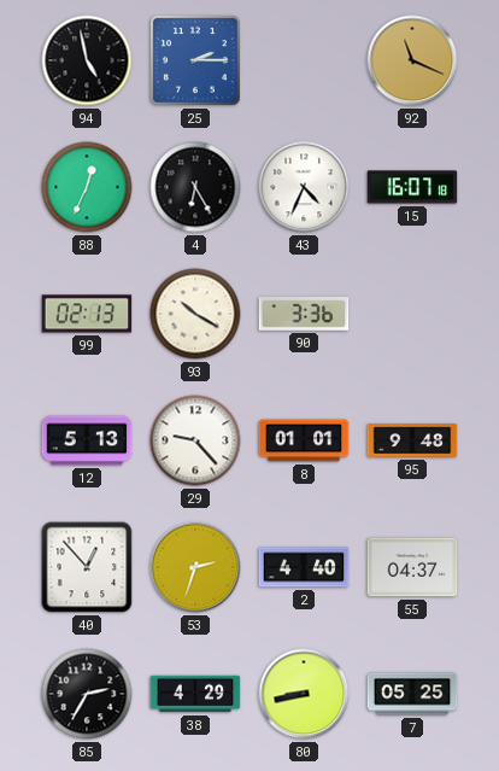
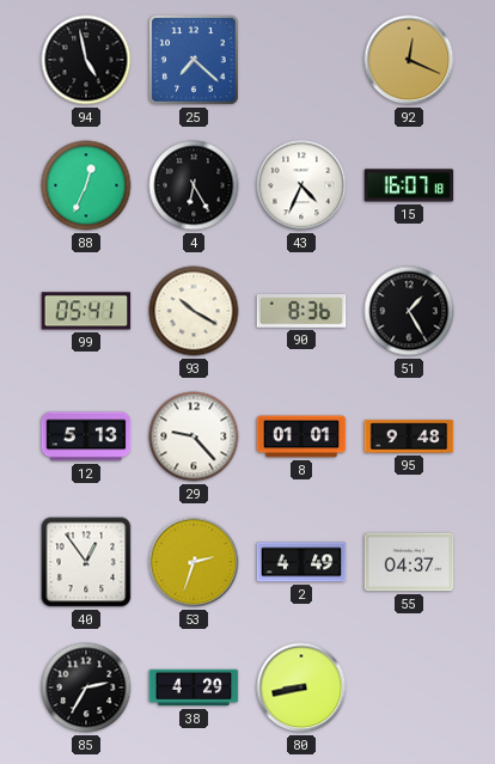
25: 2:15 -> 7:22 (194, 60)
92: 11:19 -> 12:19 (409, 60)
99: 02:13 -> 05:41 (86, 311)
90: 3:36 -> 8:36 (301, 312)
51: none -> 1:25 (409, 311)
40: 12:53 -> 12:54 (86, 562)
2: 4:40 -> 4:49 (301, 562)
7: 05:25 -> none (412, 694)
